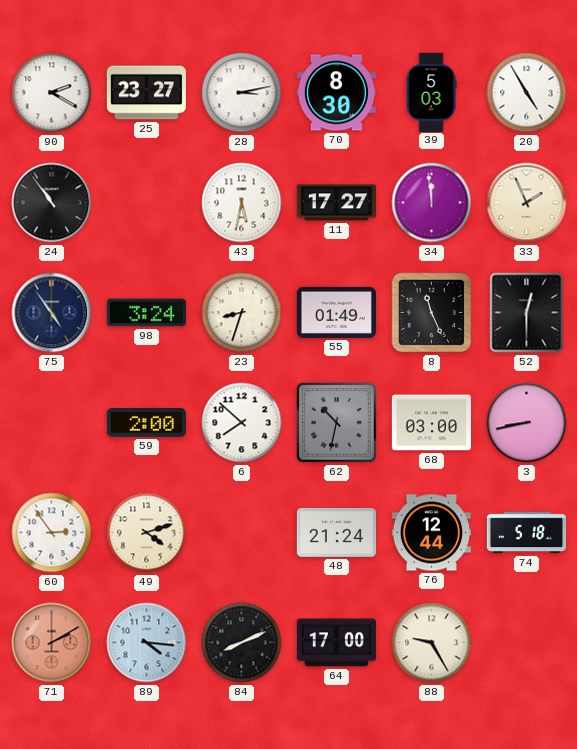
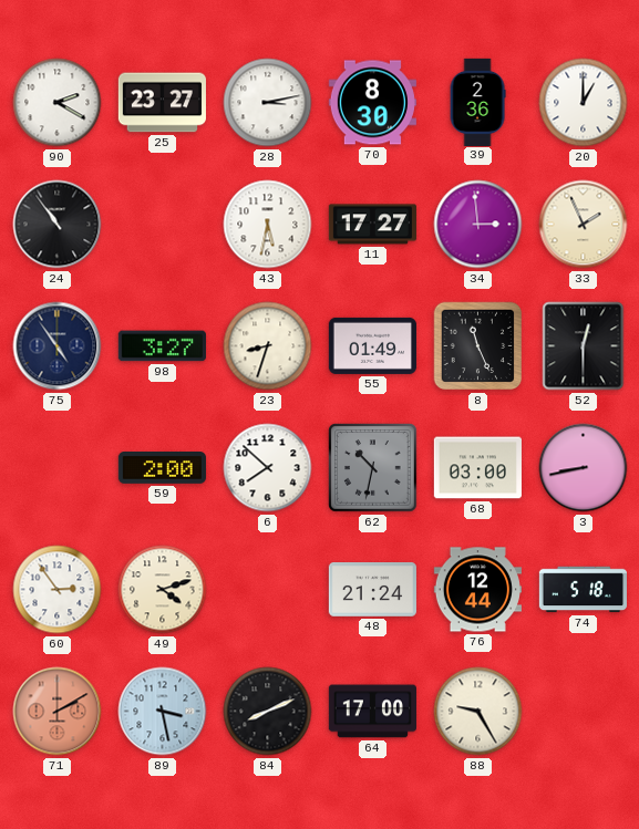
39: 5:03 -> 2:36 (477, 102)
20: 4:55 -> 1:00 (584, 103)
34: 11:59 -> 2:59 (478, 225)
98: 3:24 -> 3:27 (162, 346)
89: 4:16 -> 3:28 (163, 712)
